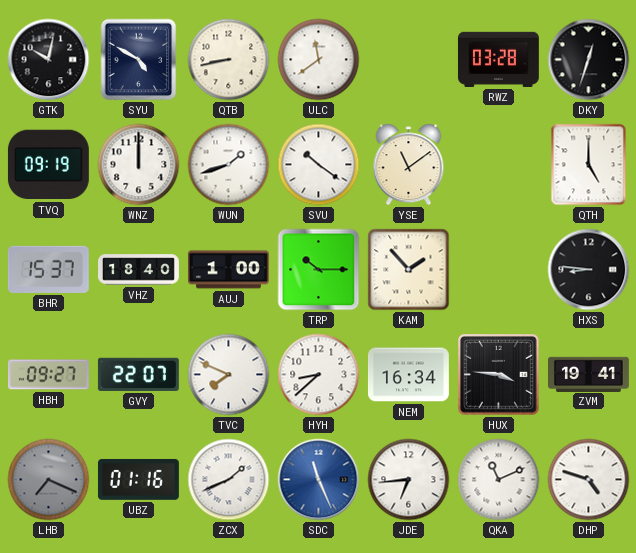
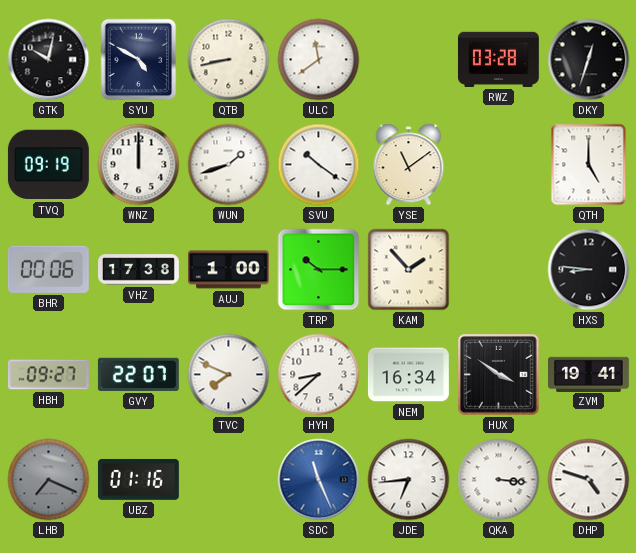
BHR: 15:37 -> 00:06 (48, 269)
VHZ: 18:40 -> 17:38 (139, 270)
HUX: 3:46 -> 3:51 (499, 375)
ZCX: 1:41 -> none (229, 480)
QKA: 11:11 -> 3:16 (499, 480)
